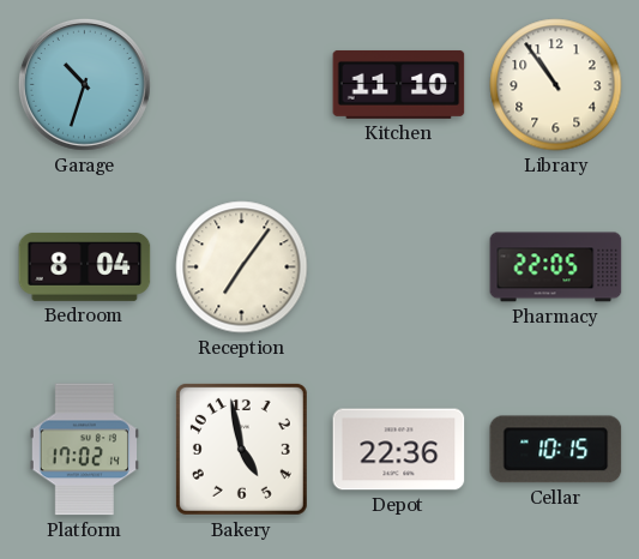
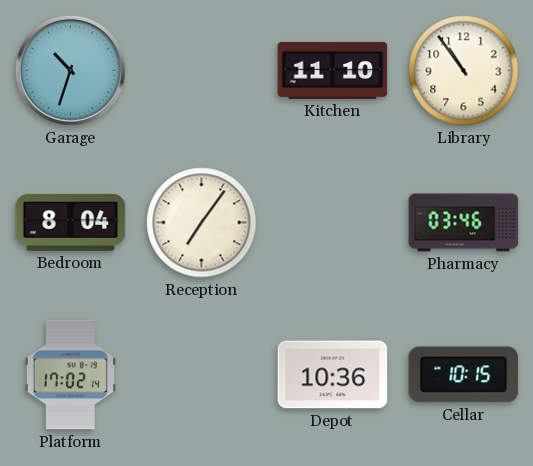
Pharmacy: 22:05 -> 03:46 (464, 223)
Bakery: 4:58 -> none (241, 449)
Depot: 22:36 -> 10:36 (333, 375)
